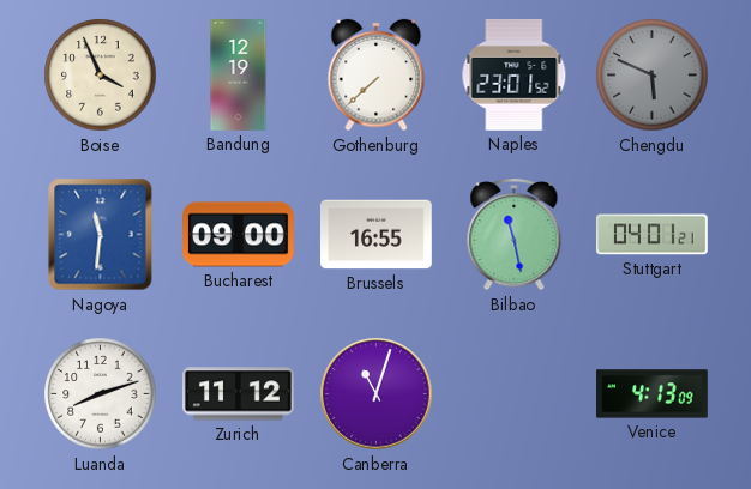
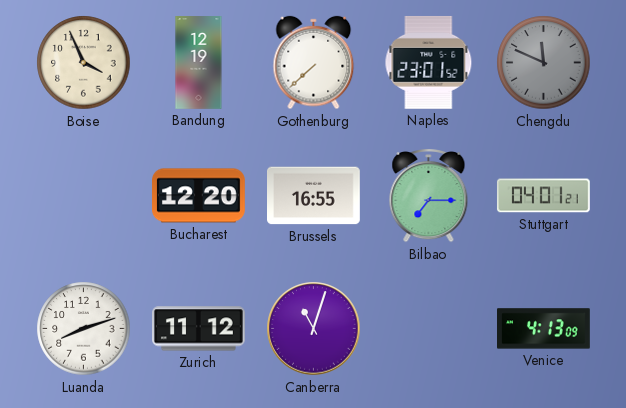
Chengdu: 5:49 -> 11:49 (544, 63)
Nagoya: 11:31 -> none (101, 235)
Bucharest: 09:00 -> 12:20 (199, 196)
Bilbao: 11:28 -> 7:15 (429, 196)
